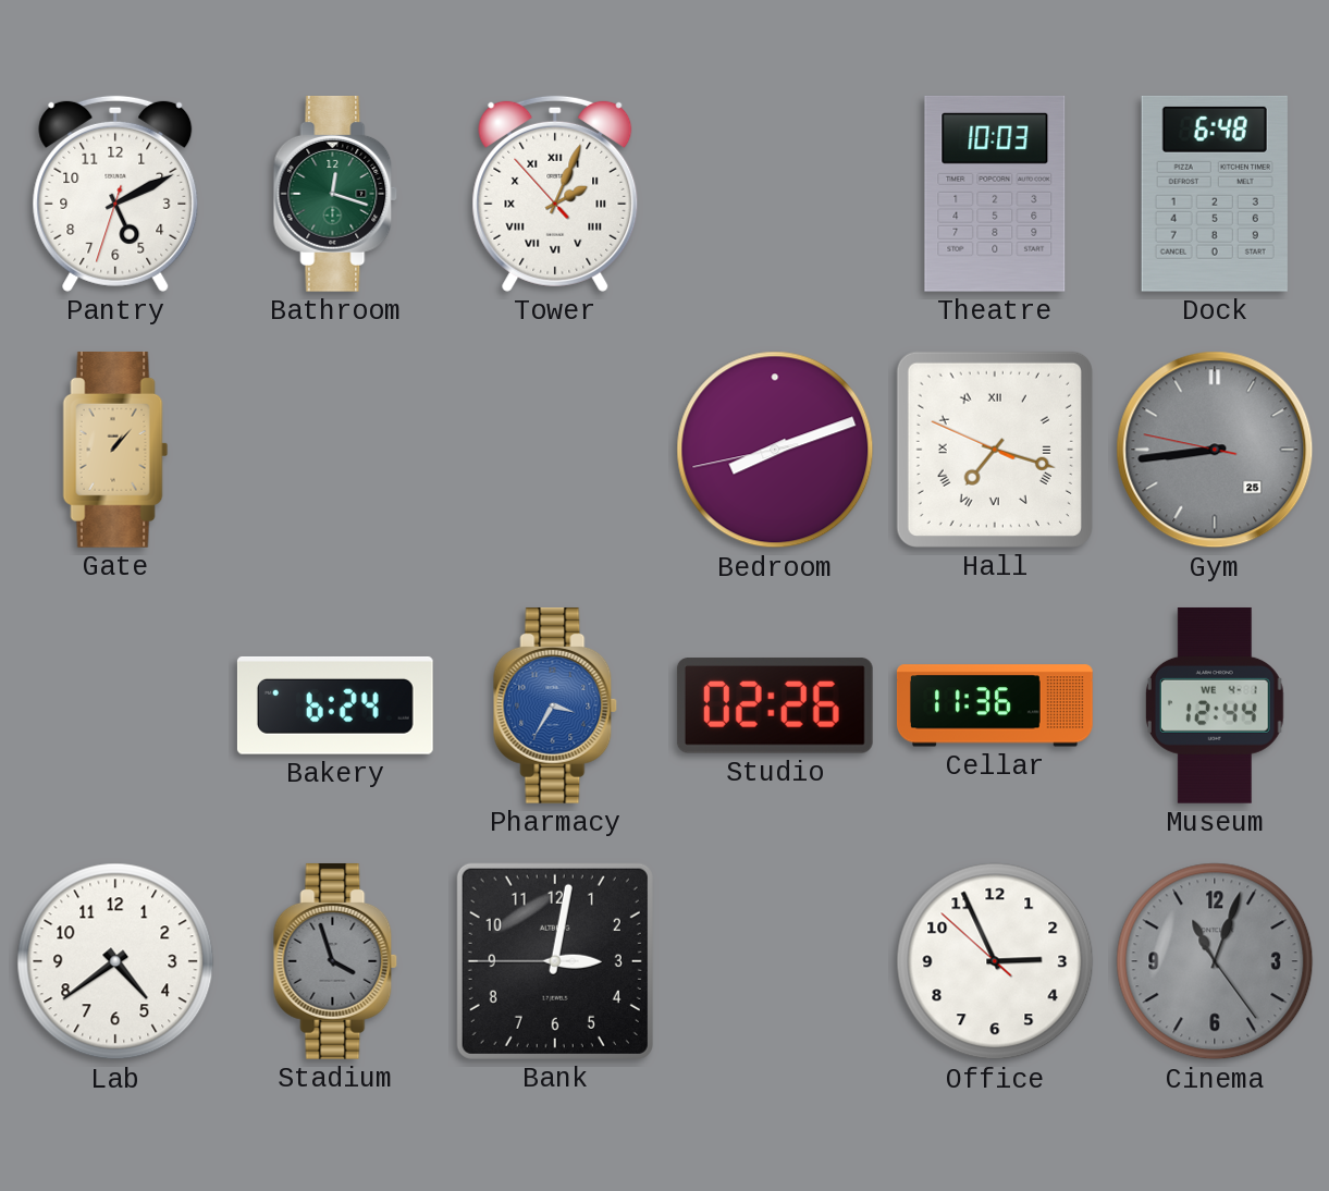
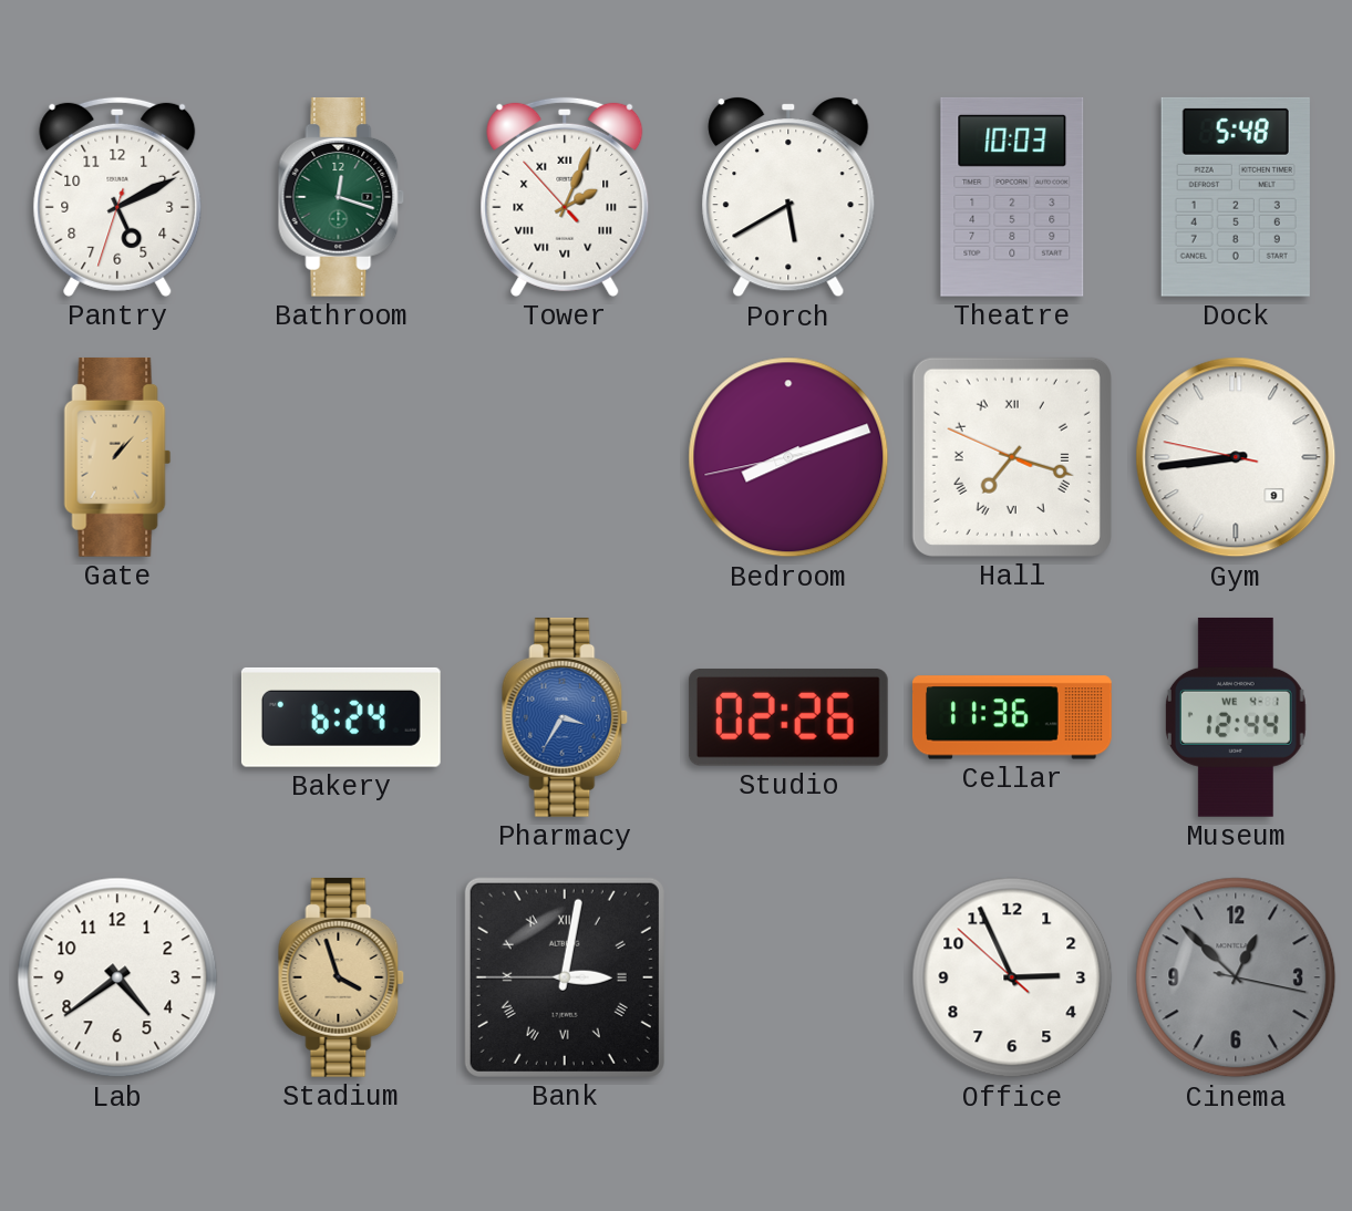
Porch: none -> 5:40 (788, 197)
Dock: 6:48 -> 5:48 (1236, 197)
Gym date: 25 -> 9 (1236, 457)
Gym dial: grey -> white (1236, 457)
Stadium dial: grey -> champagne (341, 977)
Bank numerals: Arabic -> Roman (565, 977)
Cinema: 11:03 -> 12:52 (1236, 977)
